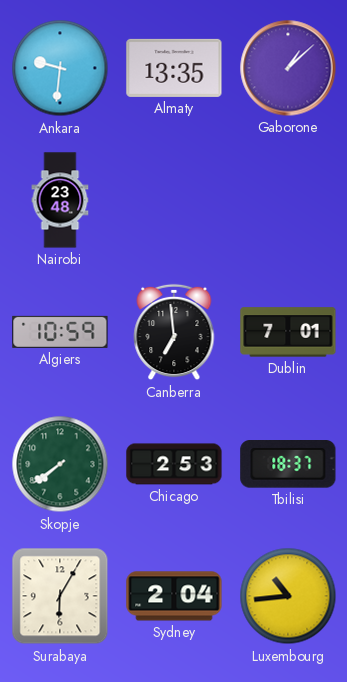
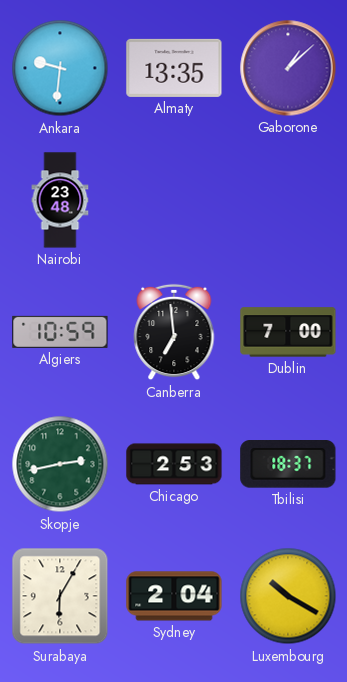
Dublin: 7:01 -> 7:00 (288, 332)
Skopje: 7:39 -> 2:43 (60, 464)
Luxembourg: 10:44 -> 10:20 (288, 596)
